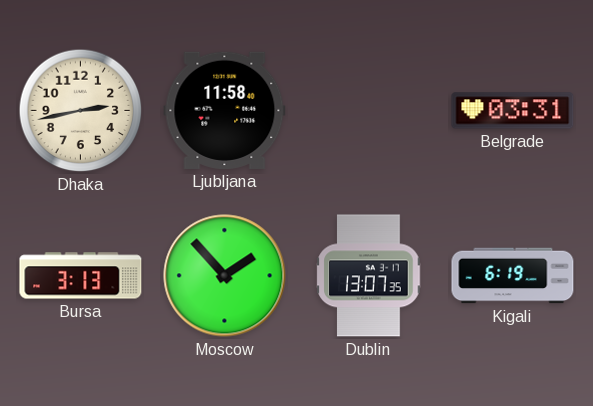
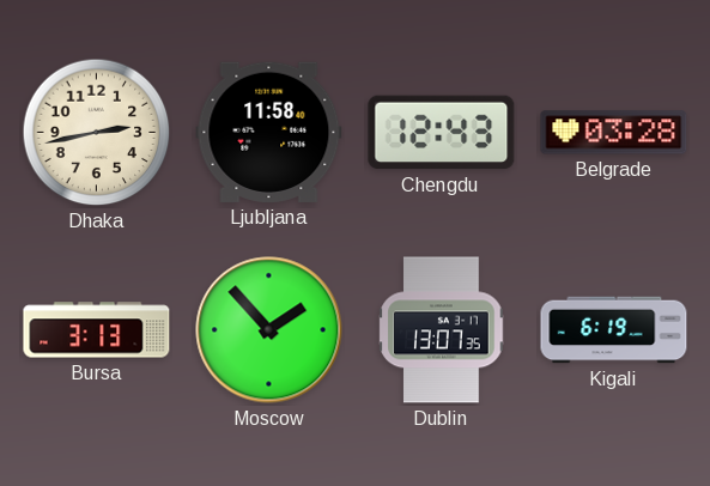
Chengdu: none -> 12:43 (442, 133)
Belgrade: 03:31 -> 03:28 (614, 133)
